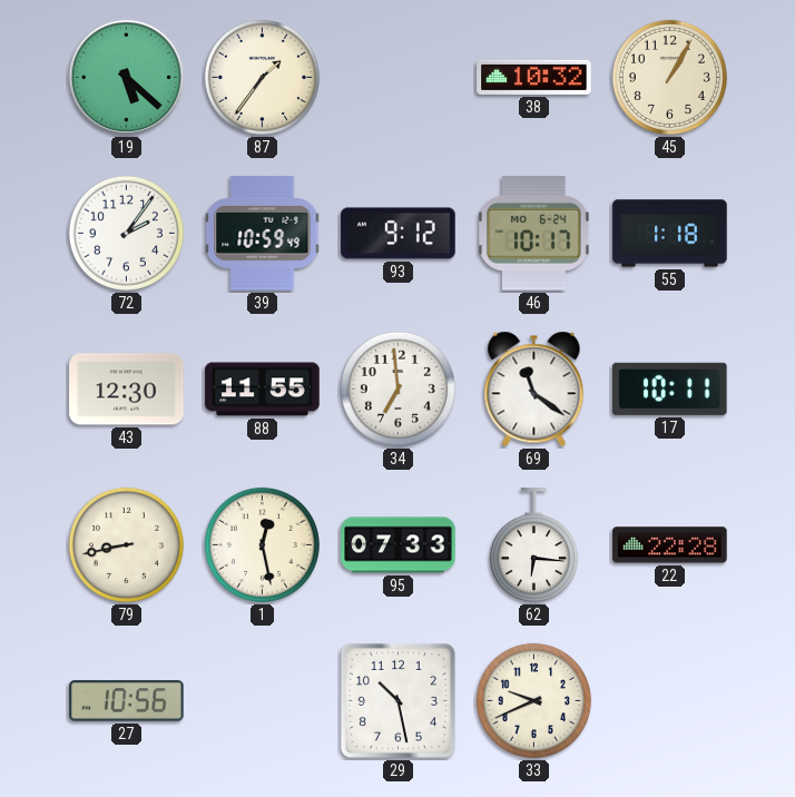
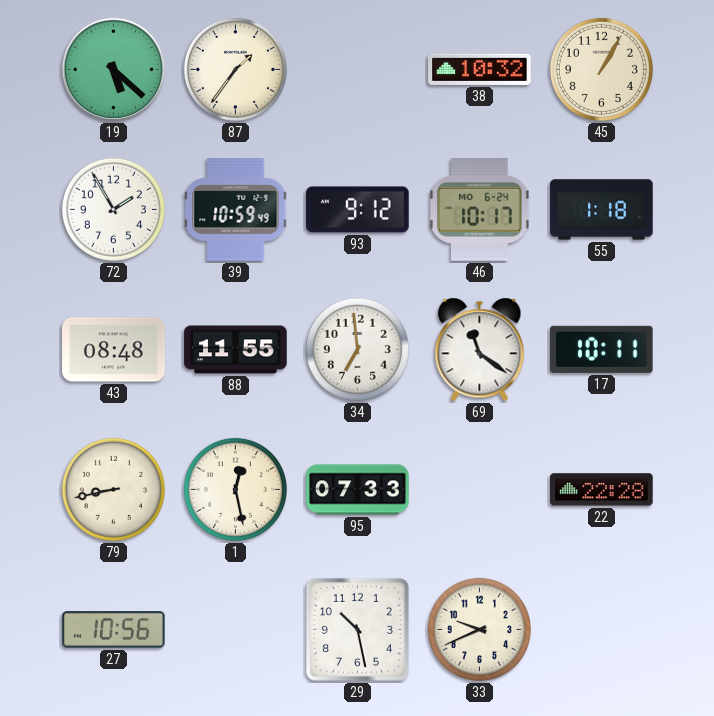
72: 2:06 -> 1:55 (113, 209)
43: 12:30 -> 08:48 (114, 350)
62: 6:16 -> none (533, 545)
